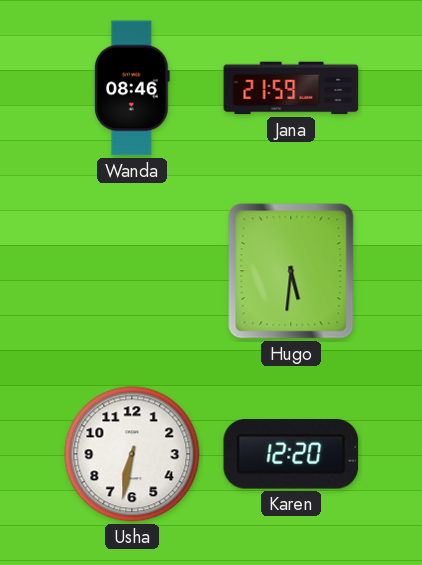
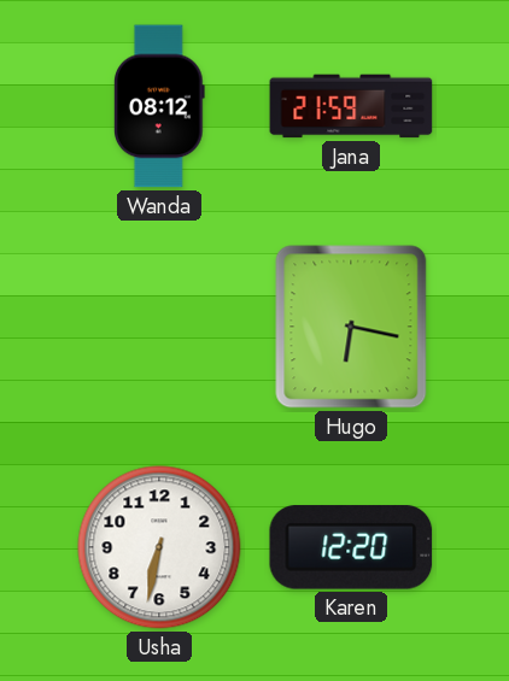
Wanda: 08:46 -> 08:12 (159, 106)
Hugo: 5:31 -> 6:17 (351, 327)
